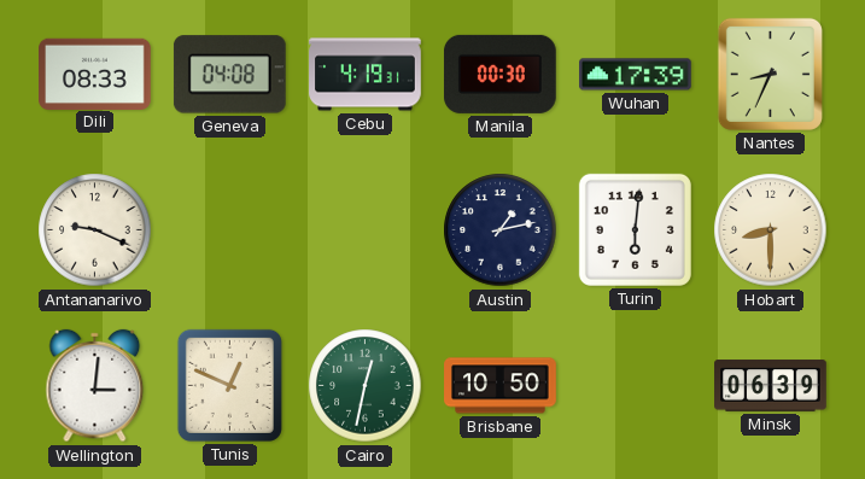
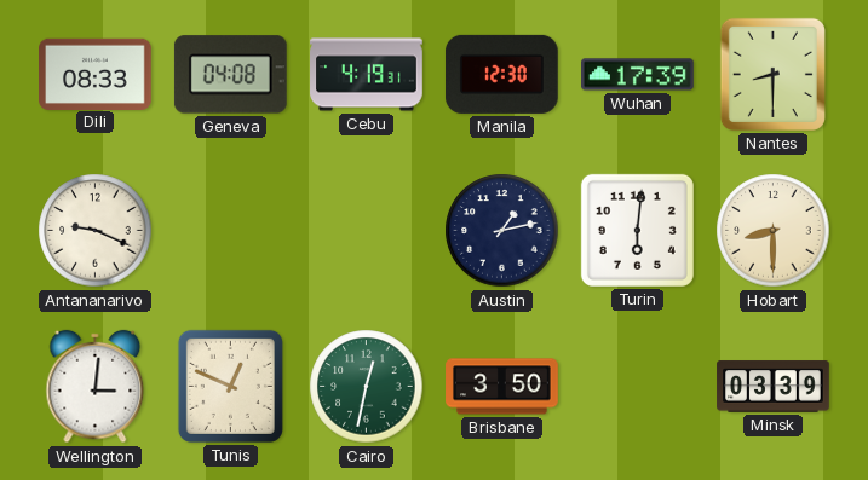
Manila: 00:30 -> 12:30 (501, 74)
Nantes: 8:34 -> 8:30 (772, 74)
Brisbane: 10:50 -> 3:50 (502, 387)
Minsk: 06:39 -> 03:39 (774, 387)
